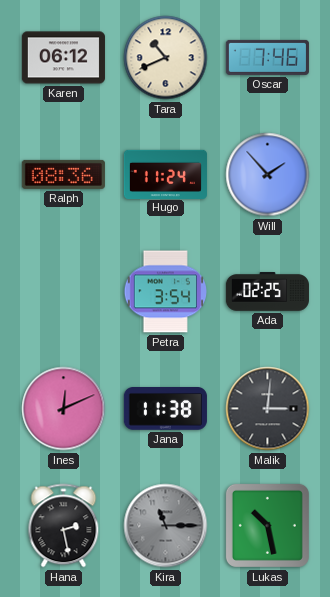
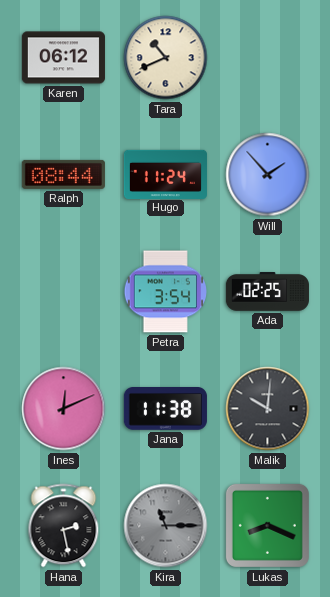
Oscar: 7:46 -> none (267, 57)
Ralph: 08:36 -> 08:44 (63, 174)
Malik: 3:01 -> 10:01 (268, 409)
Lukas: 10:28 -> 8:19 (267, 525)
